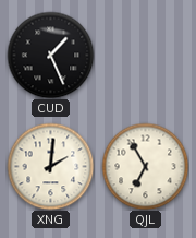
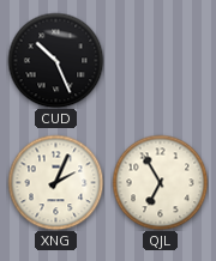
CUD: 1:26 -> 10:26 (55, 60)
XNG: 2:01 -> 2:04 (55, 182)
